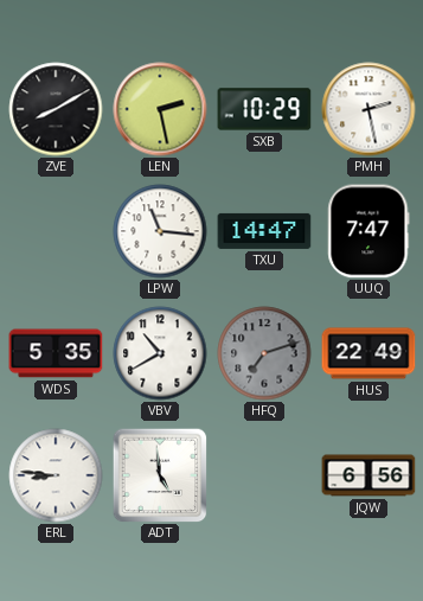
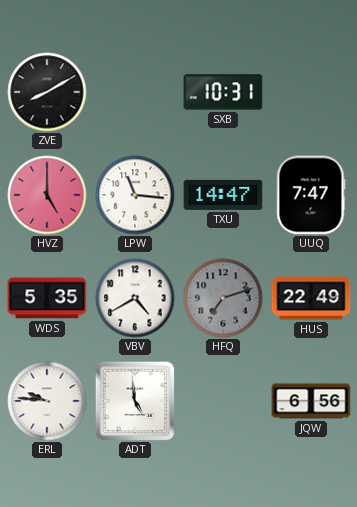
LEN: 2:28 -> none (160, 109)
SXB: 10:29 -> 10:31 (223, 92)
PMH: 2:28 -> none (368, 109)
HVZ: none -> 5:00 (47, 195)
VBV: 10:40 -> 4:40 (135, 298)
ERL: 8:46 -> 9:46 (47, 401)
